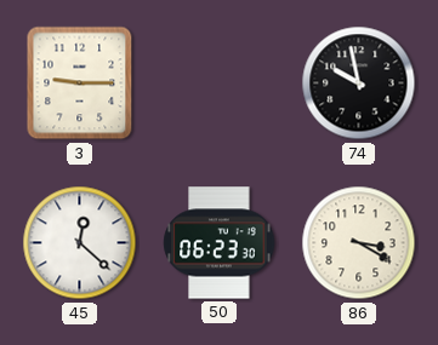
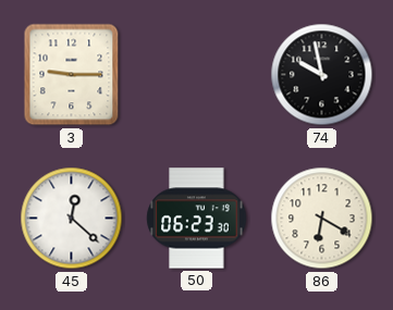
86: 3:20 -> 6:20 (322, 219)
